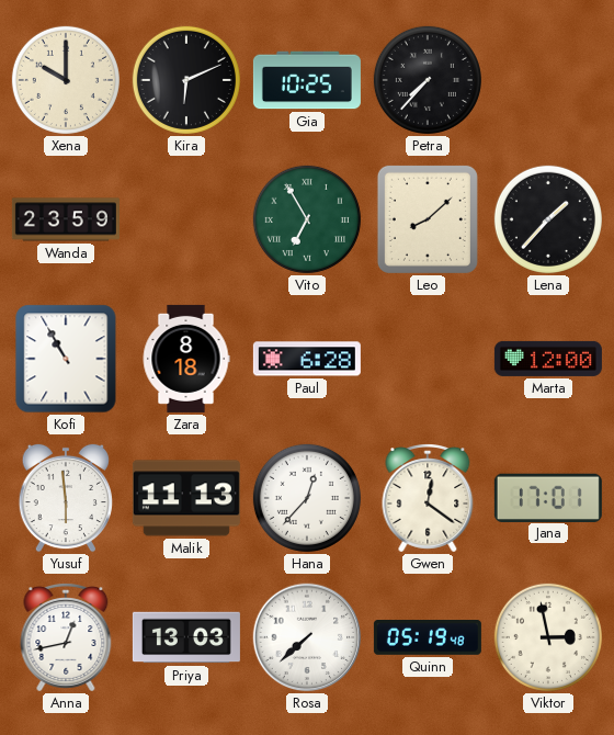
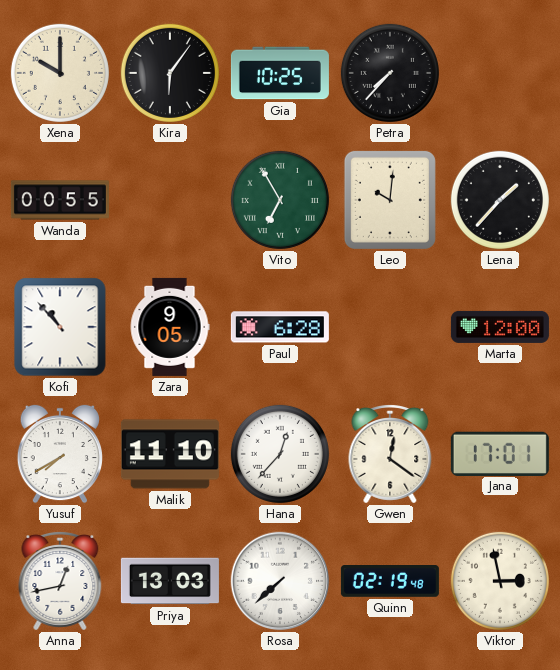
Kira: 6:11 -> 6:06 (170, 73)
Wanda: 23:59 -> 00:55 (60, 200)
Leo: 8:08 -> 10:01 (390, 200)
Kofi: 10:55 -> 10:53 (60, 327)
Zara: 8:18 -> 9:05 (170, 327)
Yusuf: 5:59 -> 7:40 (60, 454)
Malik: 11:13 -> 11:10 (170, 454)
Quinn: 05:19 -> 02:19 (390, 582)
